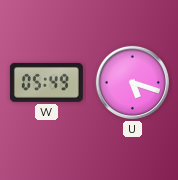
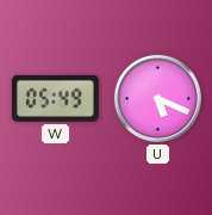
U: 5:18 -> 5:19 (157, 98)
